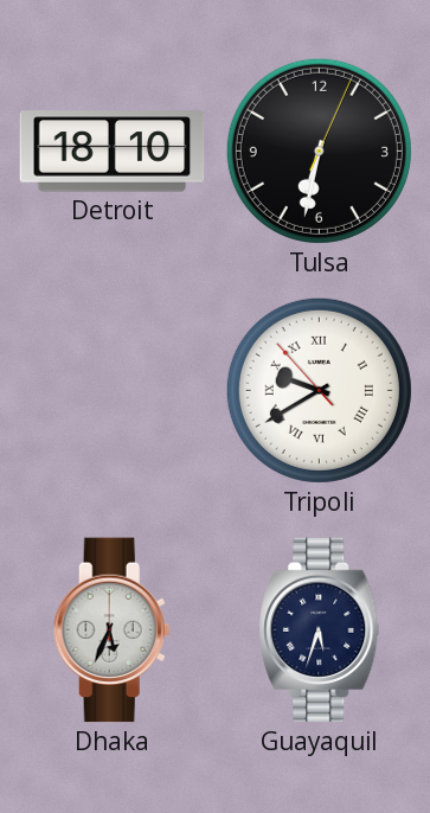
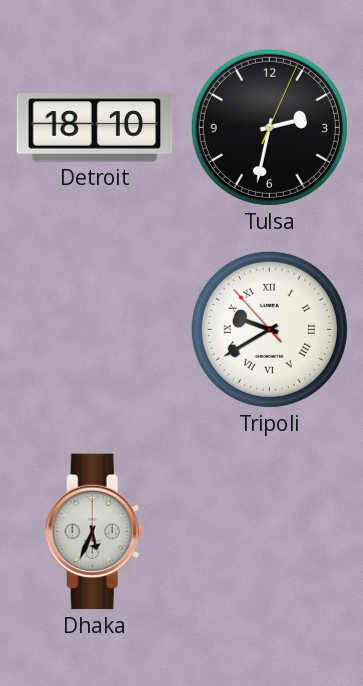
Tulsa: 6:32 -> 2:32 (269, 127)
Guayaquil: 5:33 -> none (320, 630)
